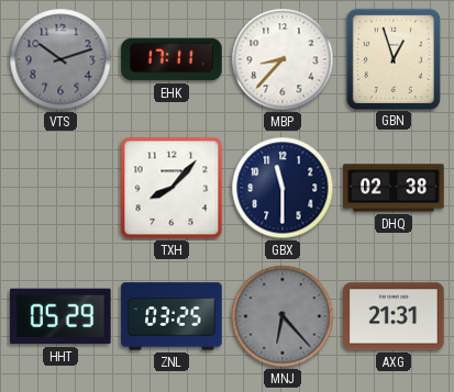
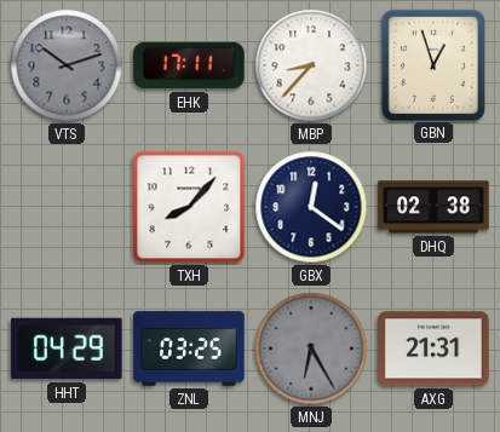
GBX: 11:30 -> 12:21 (311, 207)
HHT: 05:29 -> 04:29 (67, 349)
MNJ: 6:23 -> 6:25 (311, 349)
